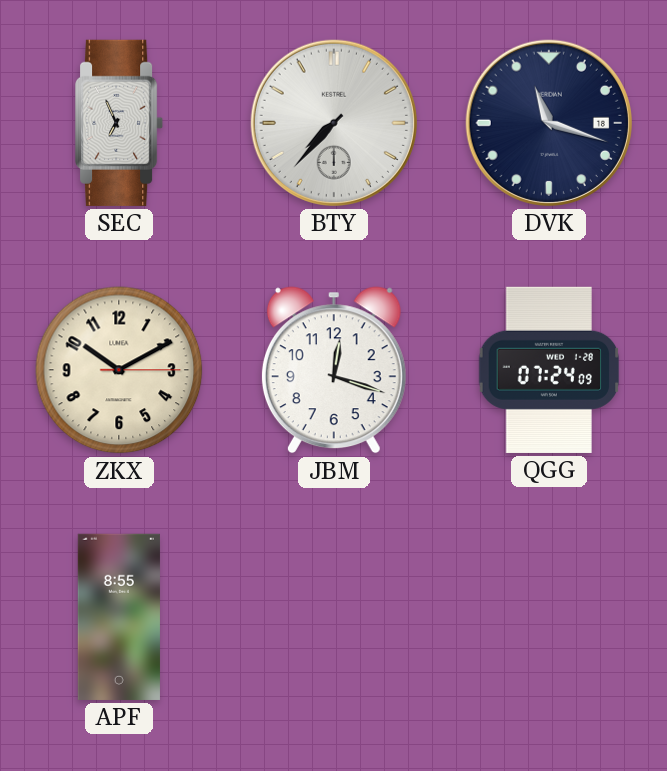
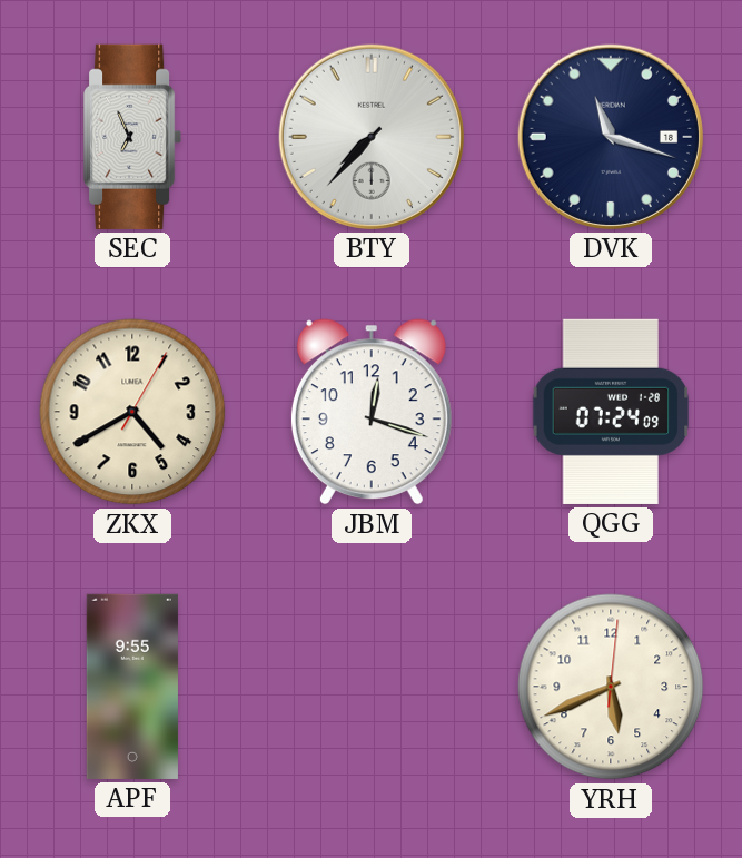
ZKX: 10:10 -> 4:40 (132, 412)
APF: 8:55 -> 9:55 (132, 687)
YRH: none -> 5:41 (611, 687)
